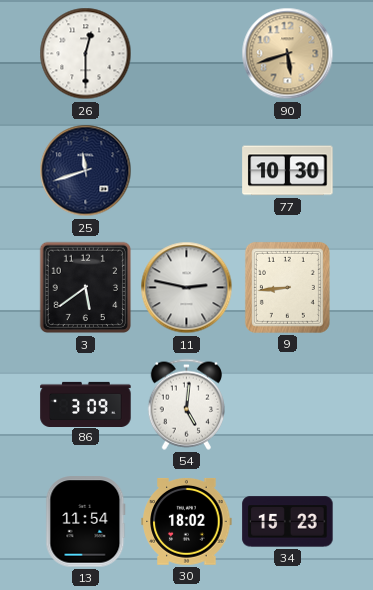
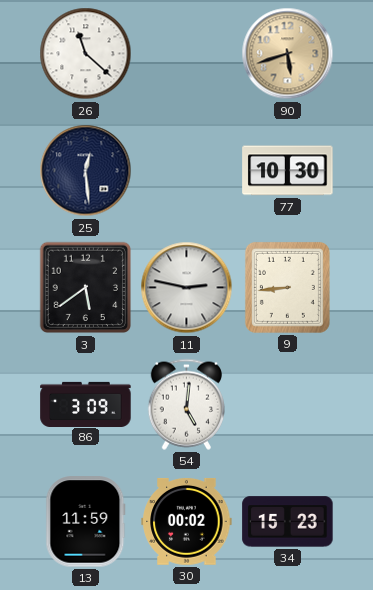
26: 12:30 -> 11:22 (86, 54)
25: 11:42 -> 12:29 (86, 171)
13: 11:54 -> 11:59 (86, 522)
30: 18:02 -> 00:02 (187, 522)
